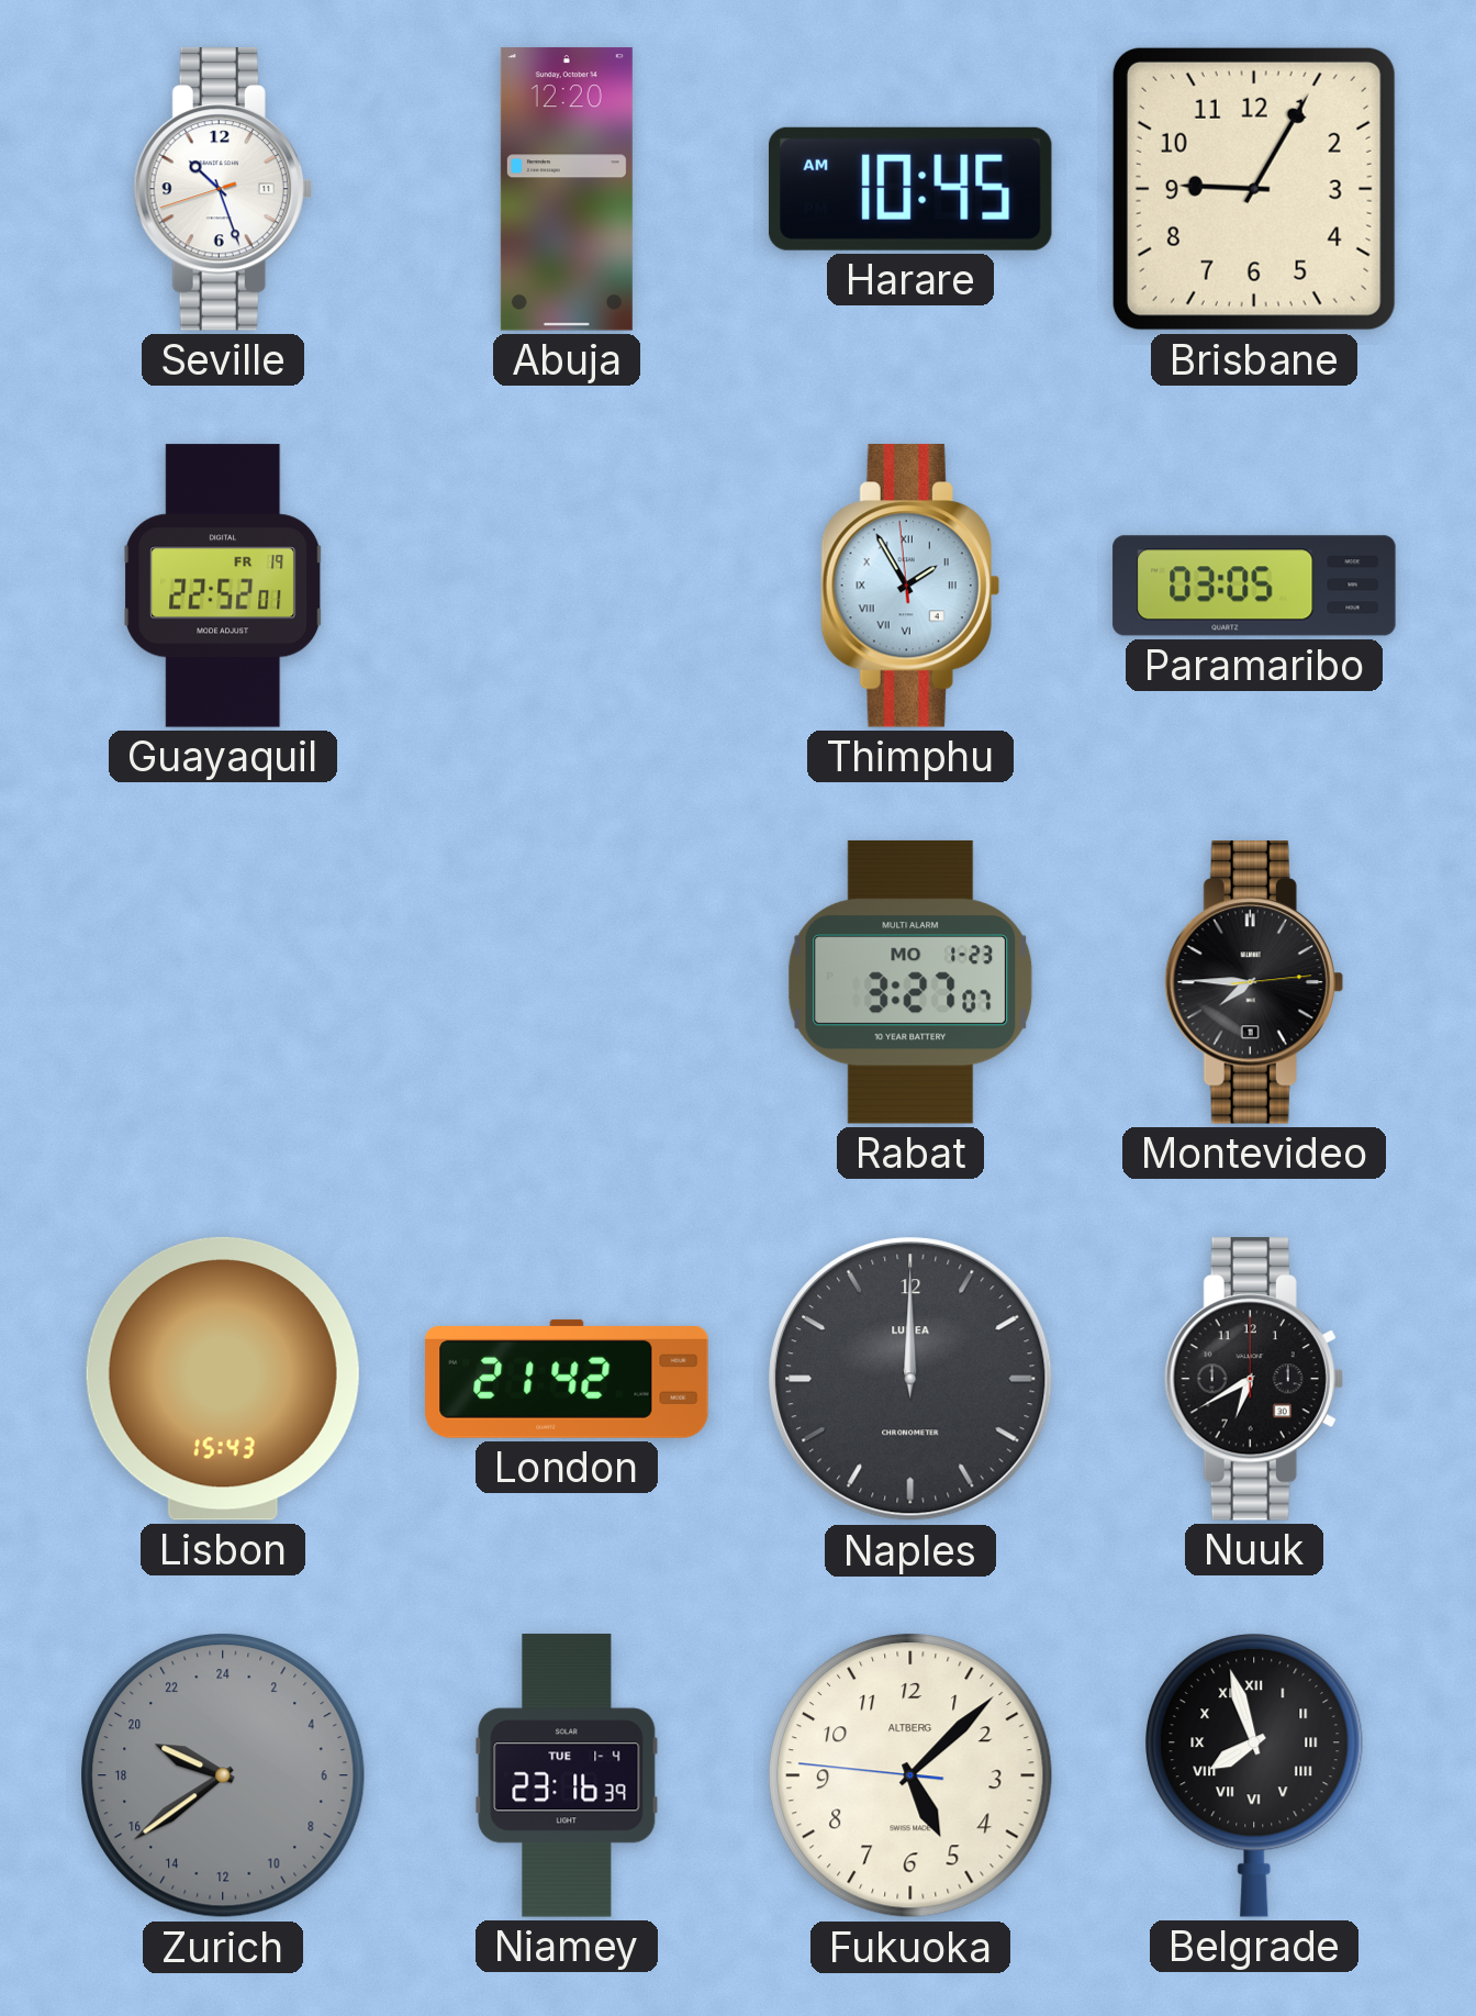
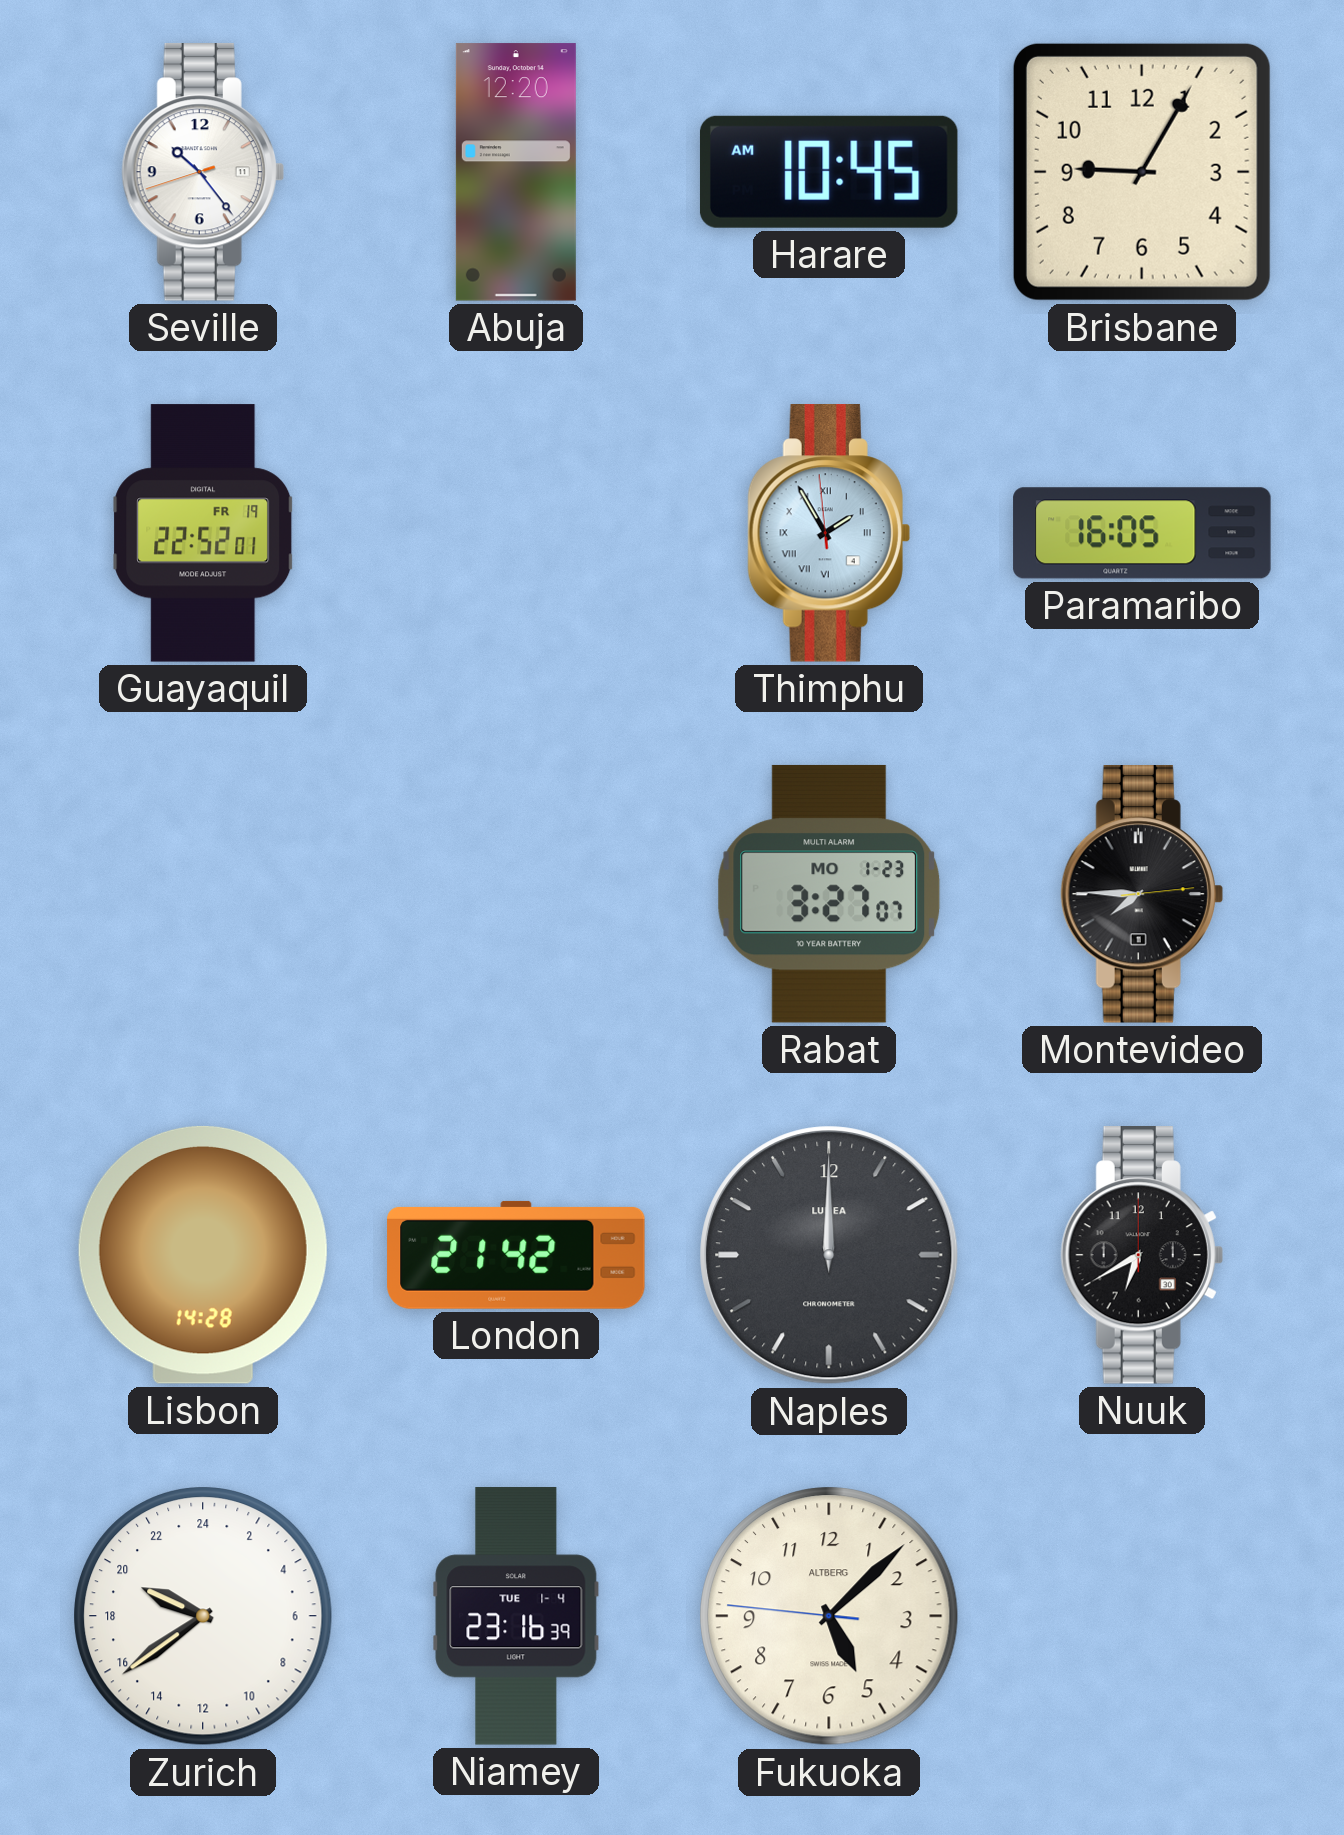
Seville: 10:26 -> 10:23 (203, 173)
Paramaribo: 03:05 -> 16:05 (1142, 533)
Lisbon: 15:43 -> 14:28 (203, 1255)
Zurich dial: grey -> white (204, 1617)
Belgrade: 7:57 -> none (1254, 1775)
